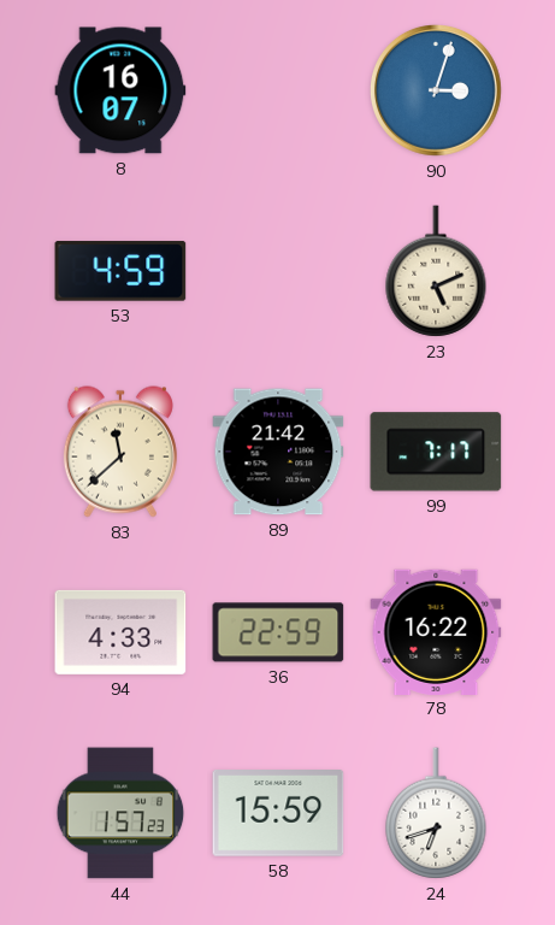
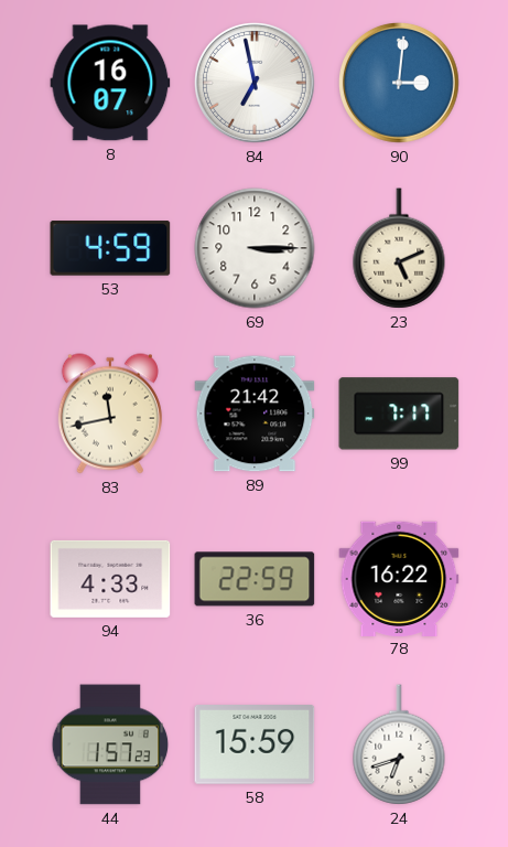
84: none -> 6:58 (256, 84)
90: 3:03 -> 3:01 (400, 84)
69: none -> 3:15 (255, 248)
83: 11:38 -> 11:43 (110, 414)
